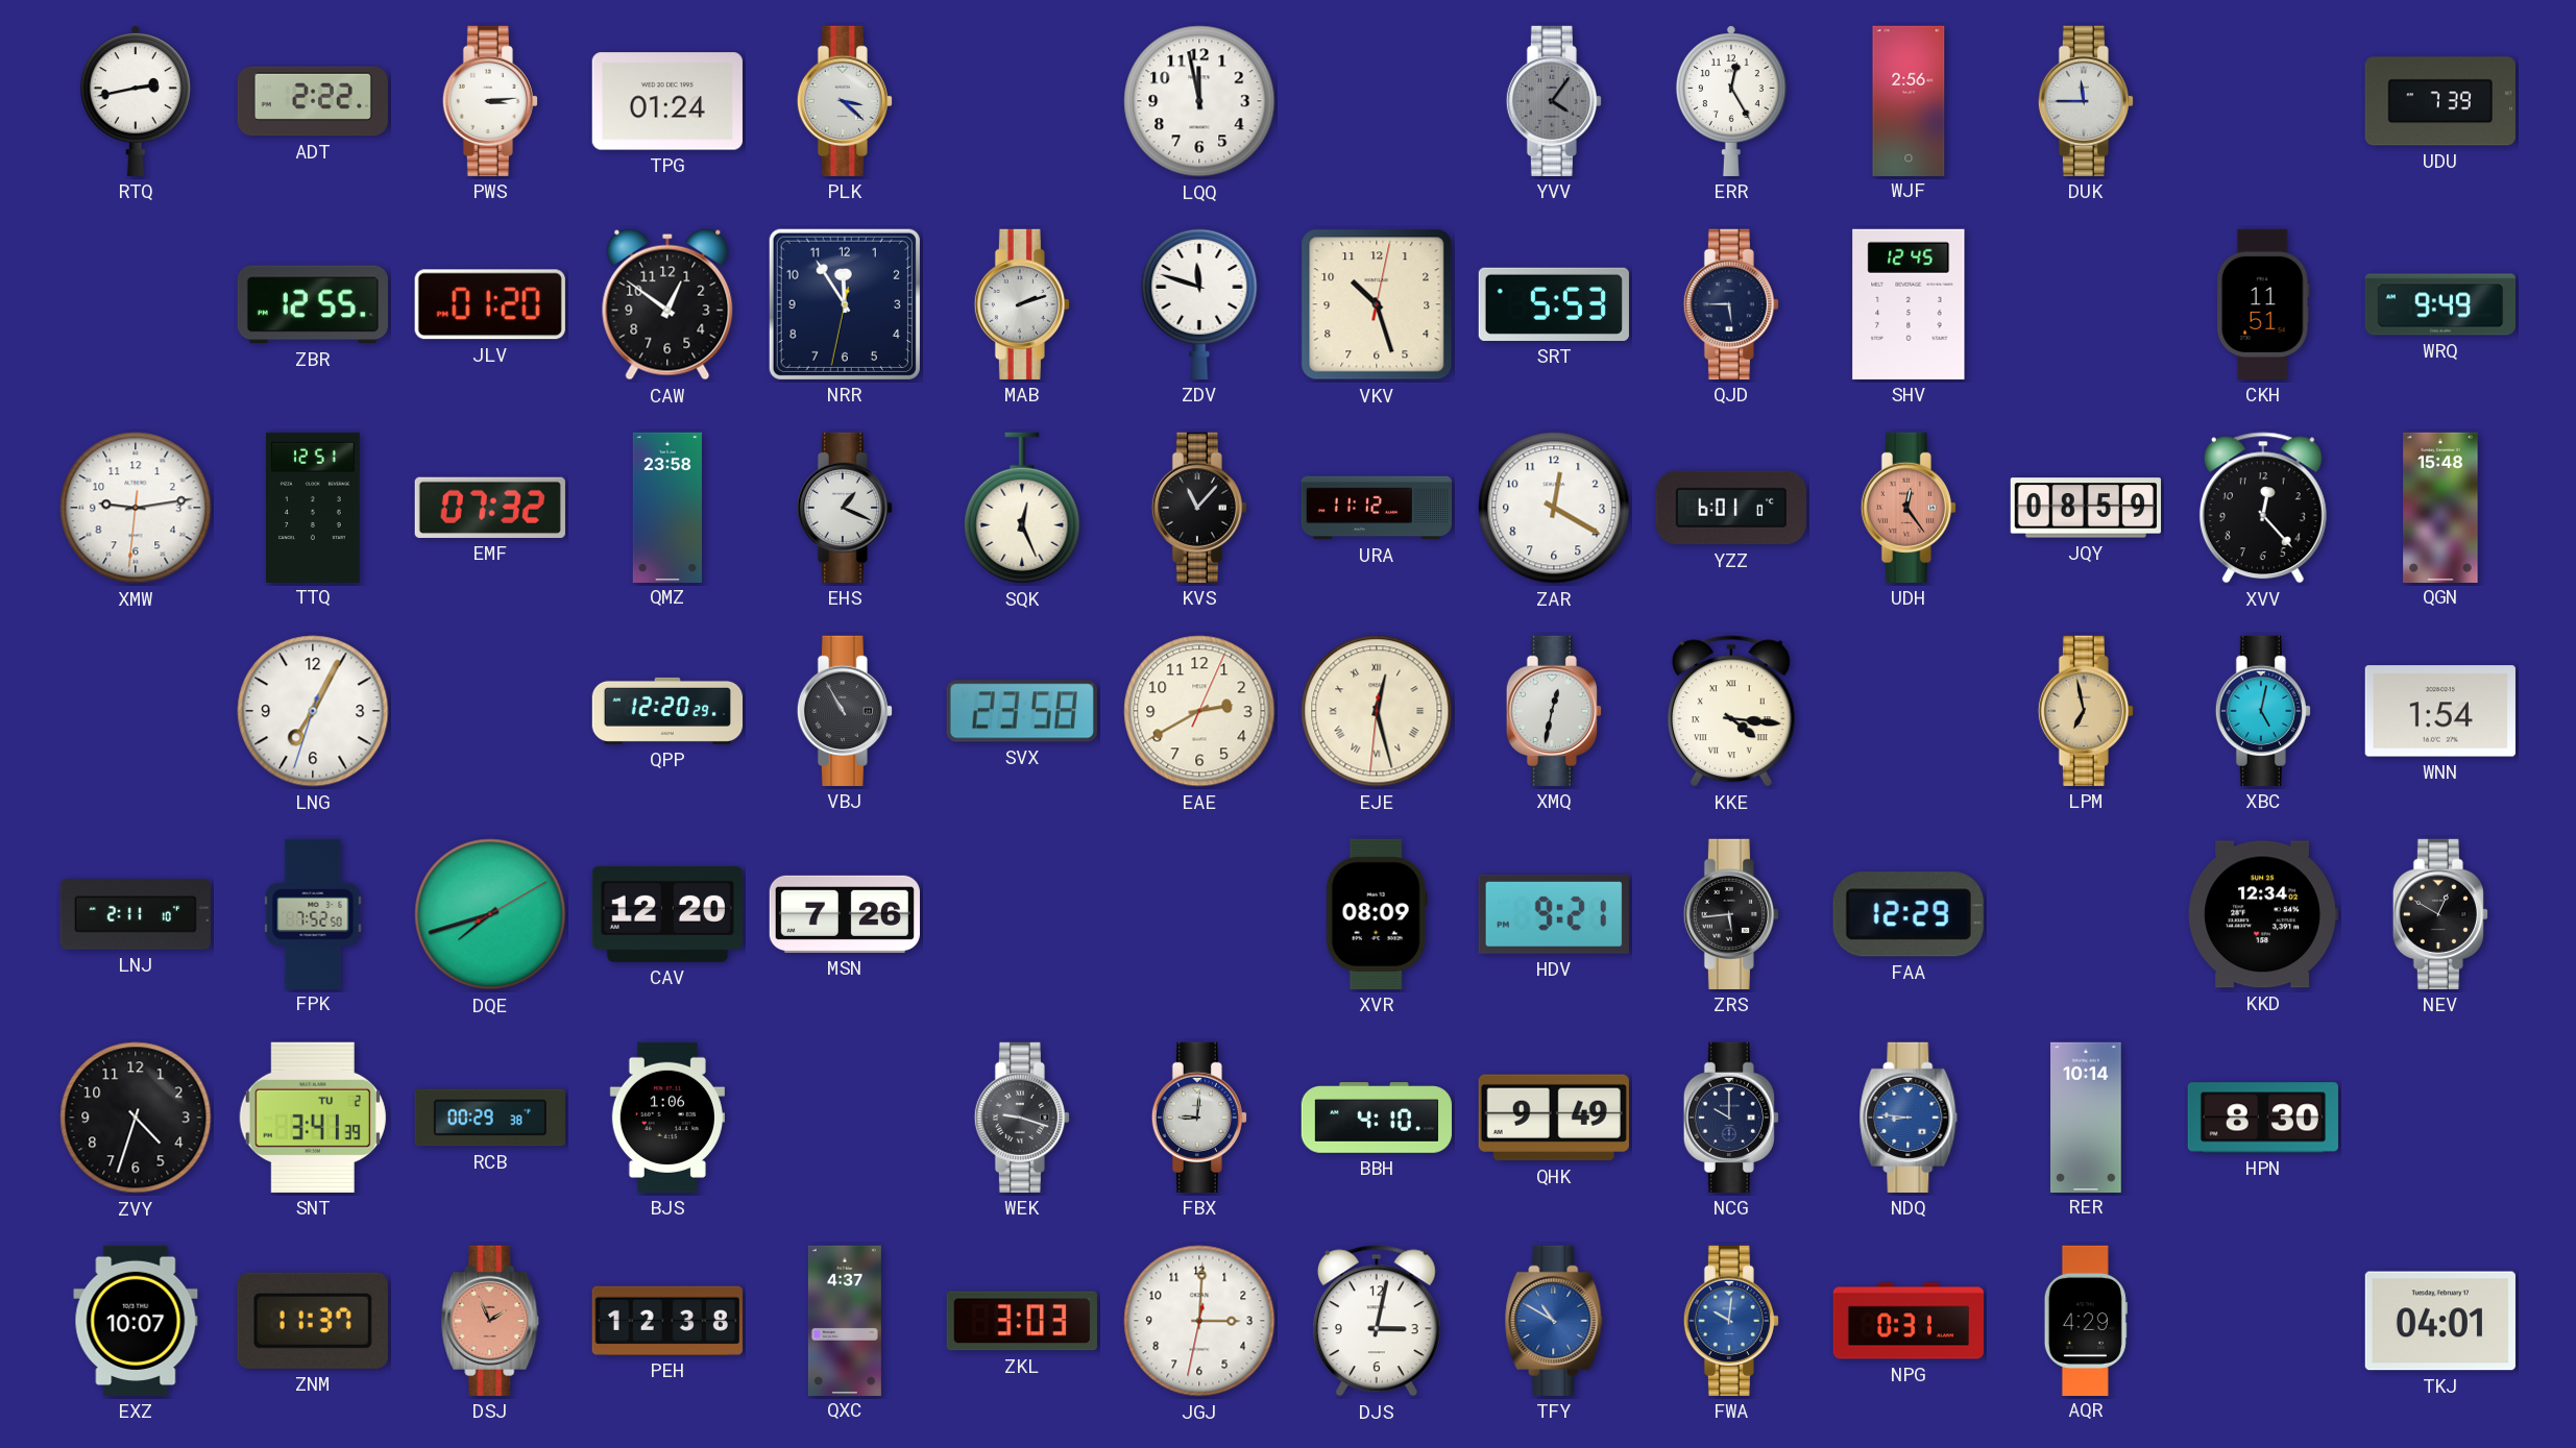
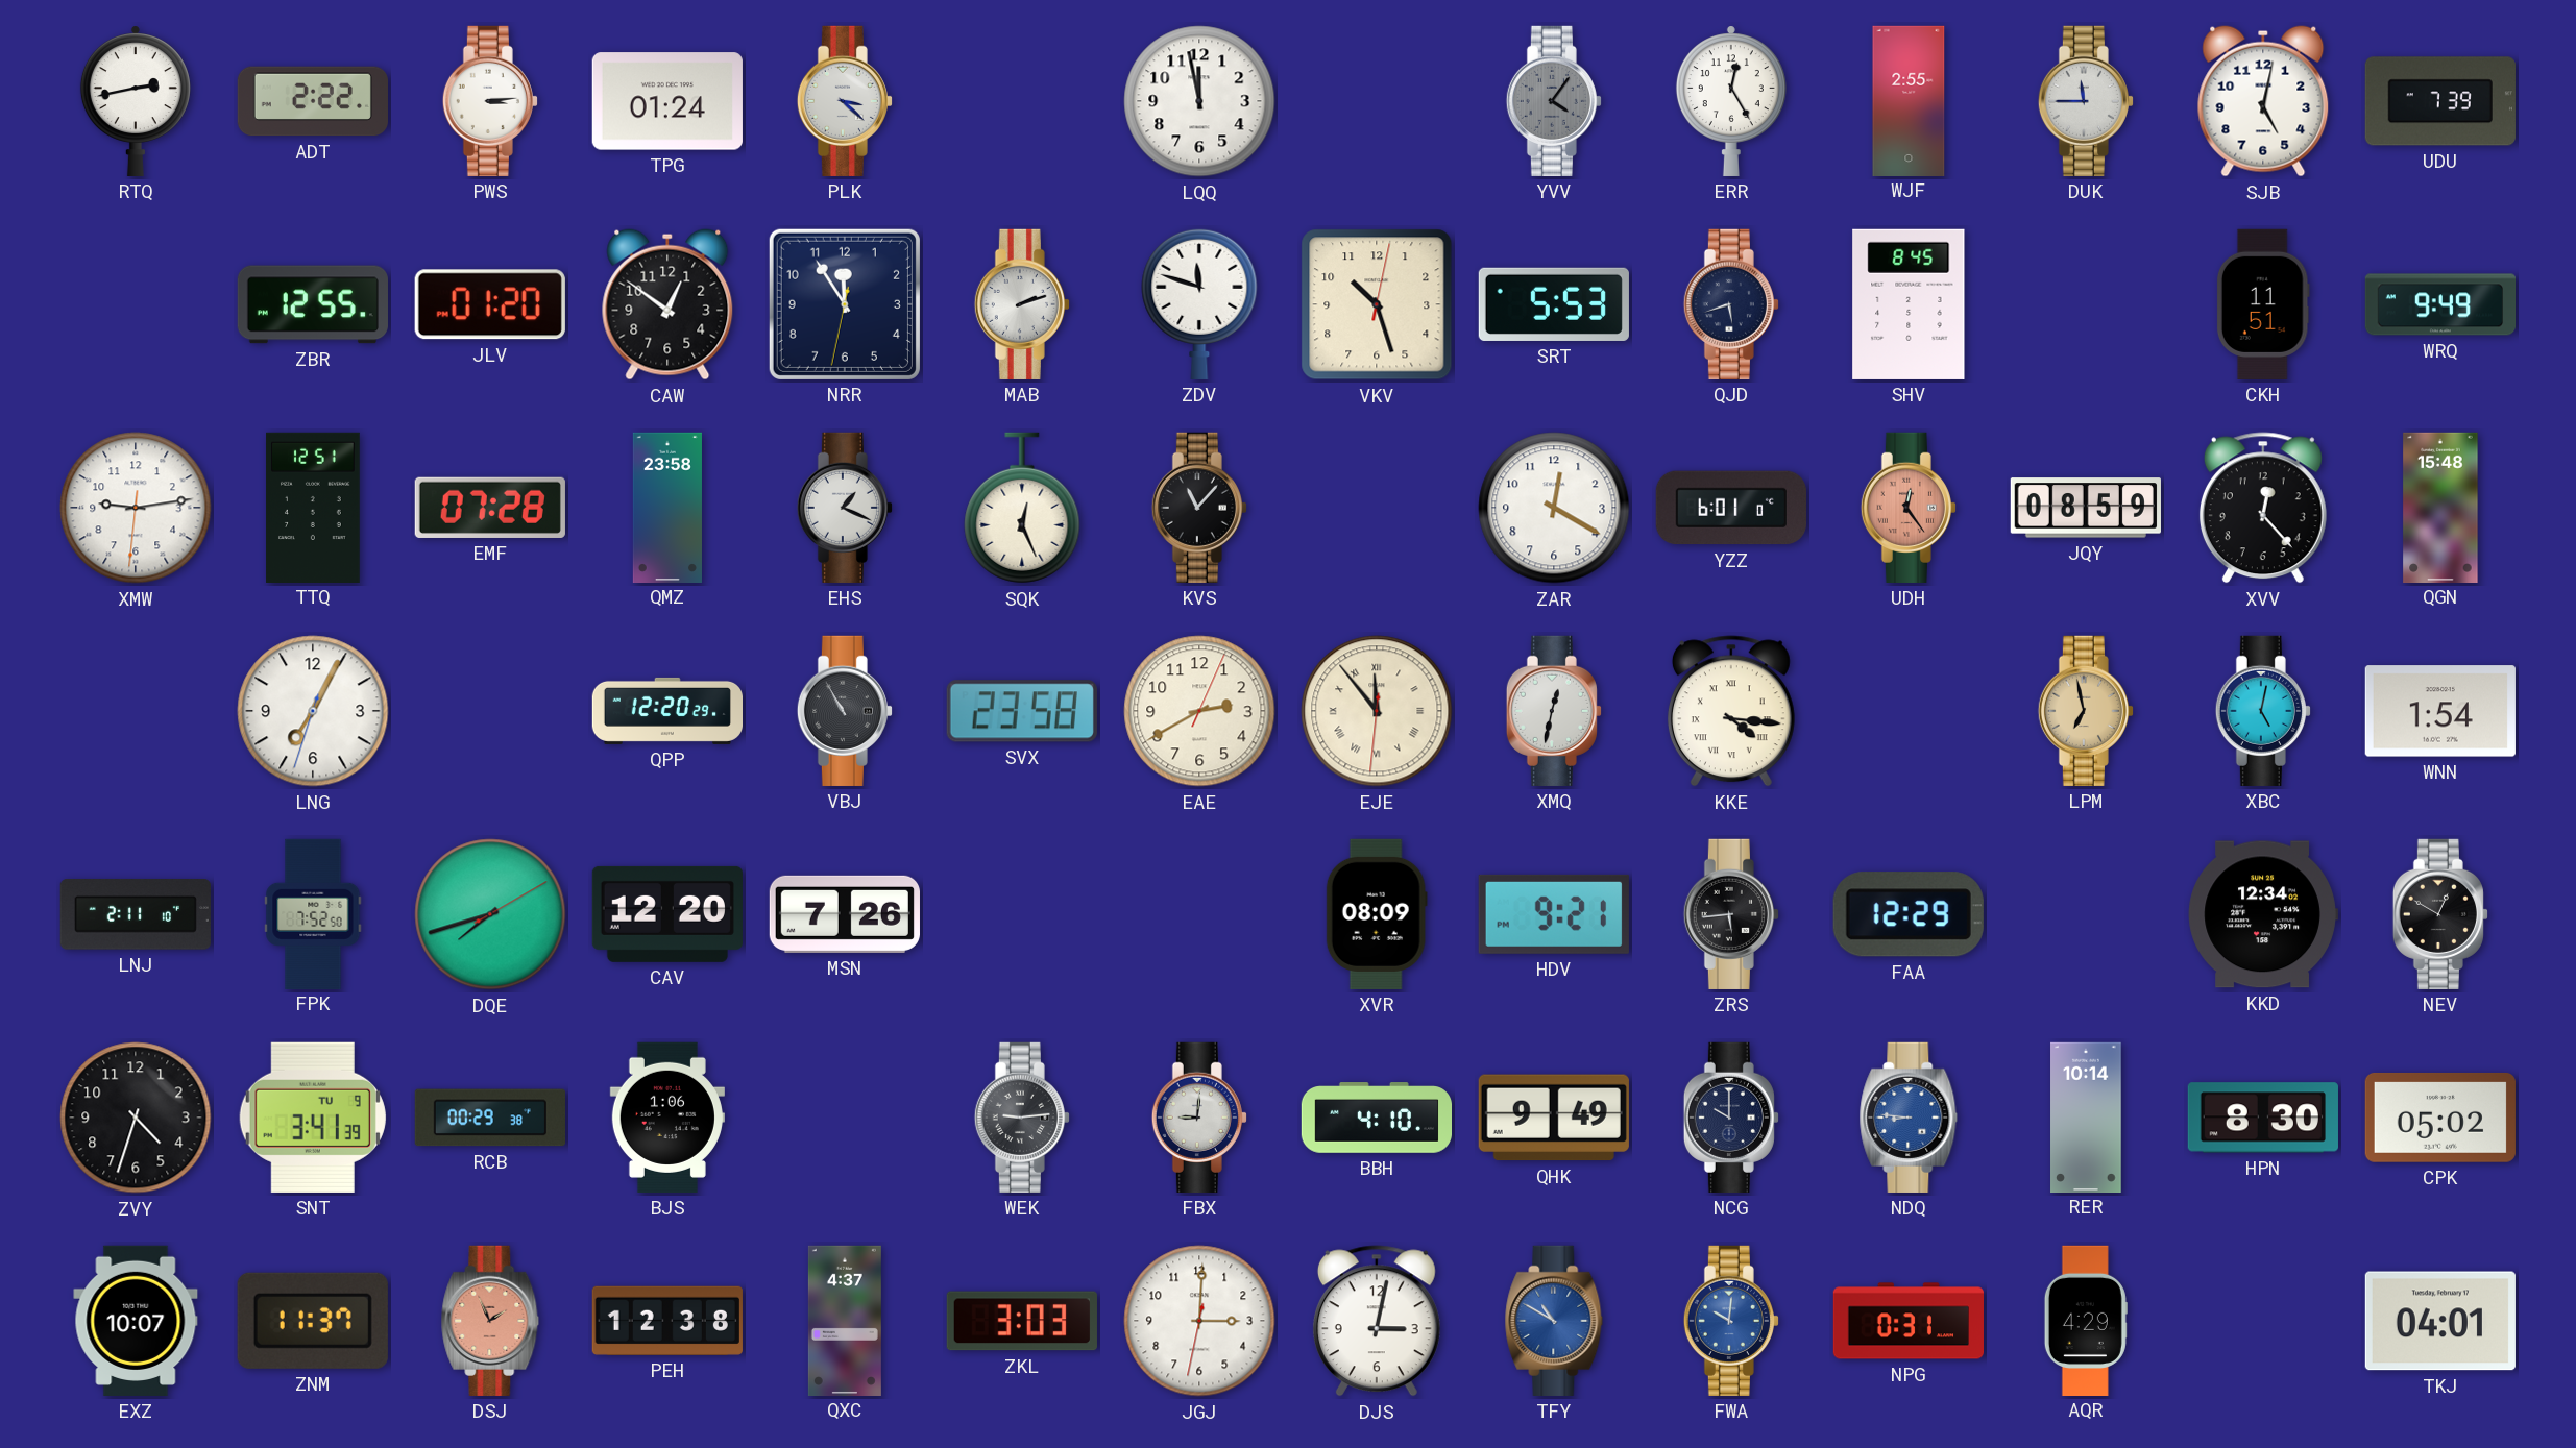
WJF: 2:56 -> 2:55 (1909, 100)
SJB: none -> 5:02 (2263, 101)
QJD: 5:45 -> 5:42 (1731, 304)
SHV: 12:45 -> 8:45 (1909, 304)
EMF: 07:32 -> 07:28 (490, 508)
URA: 11:12 -> none (1376, 508)
EJE: 12:27 -> 11:53 (1377, 711)
SNT date: TU 2 -> TU 9 (313, 1118)
WEK: 9:18 -> 9:14 (1022, 1118)
CPK: none -> 05:02 (2440, 1118)
